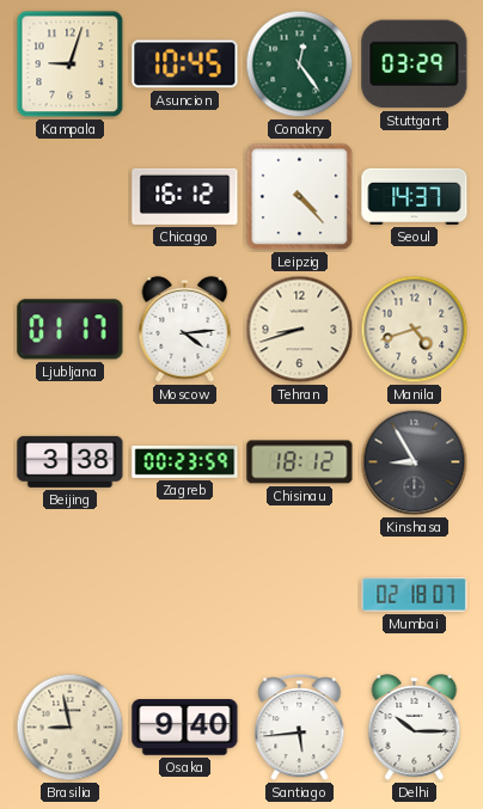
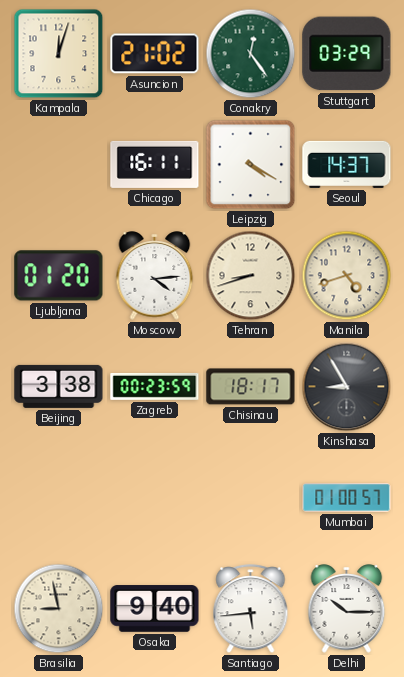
Kampala: 9:03 -> 12:03 (59, 54)
Asuncion: 10:45 -> 21:02 (155, 54)
Chicago: 16:12 -> 16:11 (155, 164)
Leipzig: 4:23 -> 4:20 (251, 165)
Ljubljana: 01:17 -> 01:20 (59, 276)
Chisinau: 18:12 -> 18:17 (251, 387)
Mumbai: 02:18 -> 01:00 (347, 498)
